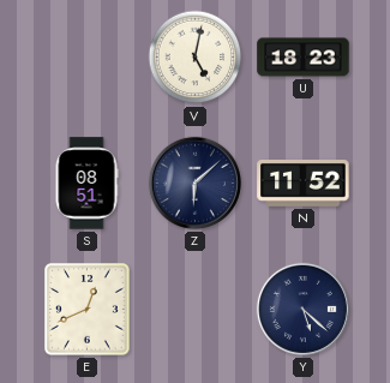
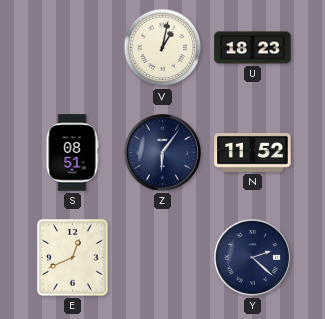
V: 5:02 -> 1:02 (163, 48)
Z: 6:08 -> 6:06 (162, 152)
Y: 5:22 -> 2:22 (252, 257)
